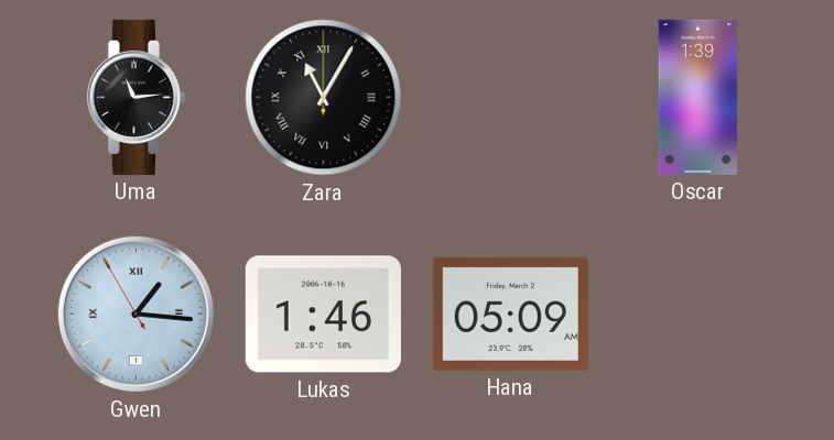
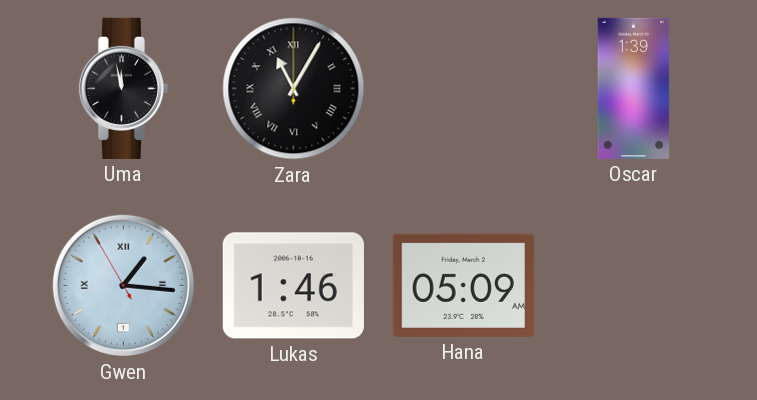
Uma: 11:14 -> 11:58 (123, 88)
